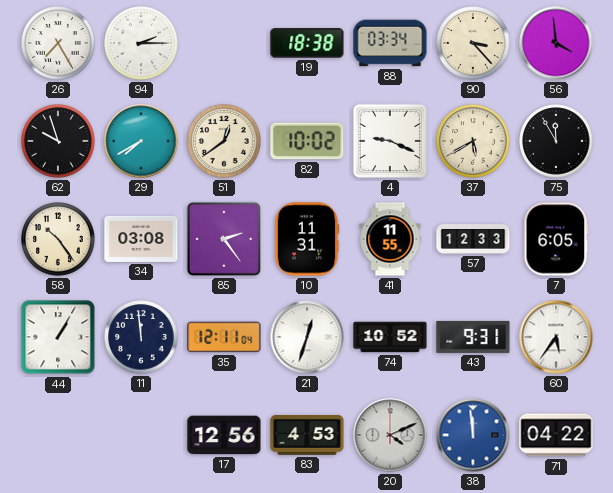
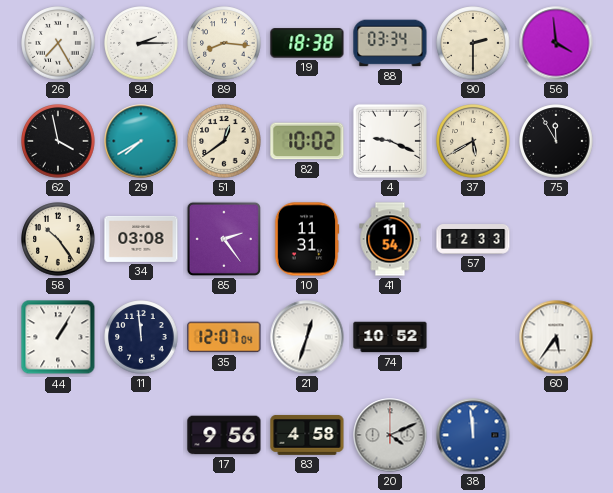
89: none -> 8:16 (224, 43)
90: 3:23 -> 2:30 (473, 43)
62: 9:57 -> 3:58 (58, 141)
41: 11:55 -> 11:54 (390, 239)
7: 6:05 -> none (556, 239)
35: 12:11 -> 12:07 (224, 337)
43: 9:31 -> none (473, 337)
17: 12:56 -> 9:56 (224, 435)
83: 4:53 -> 4:58 (307, 435)
71: 04:22 -> none (556, 435)
